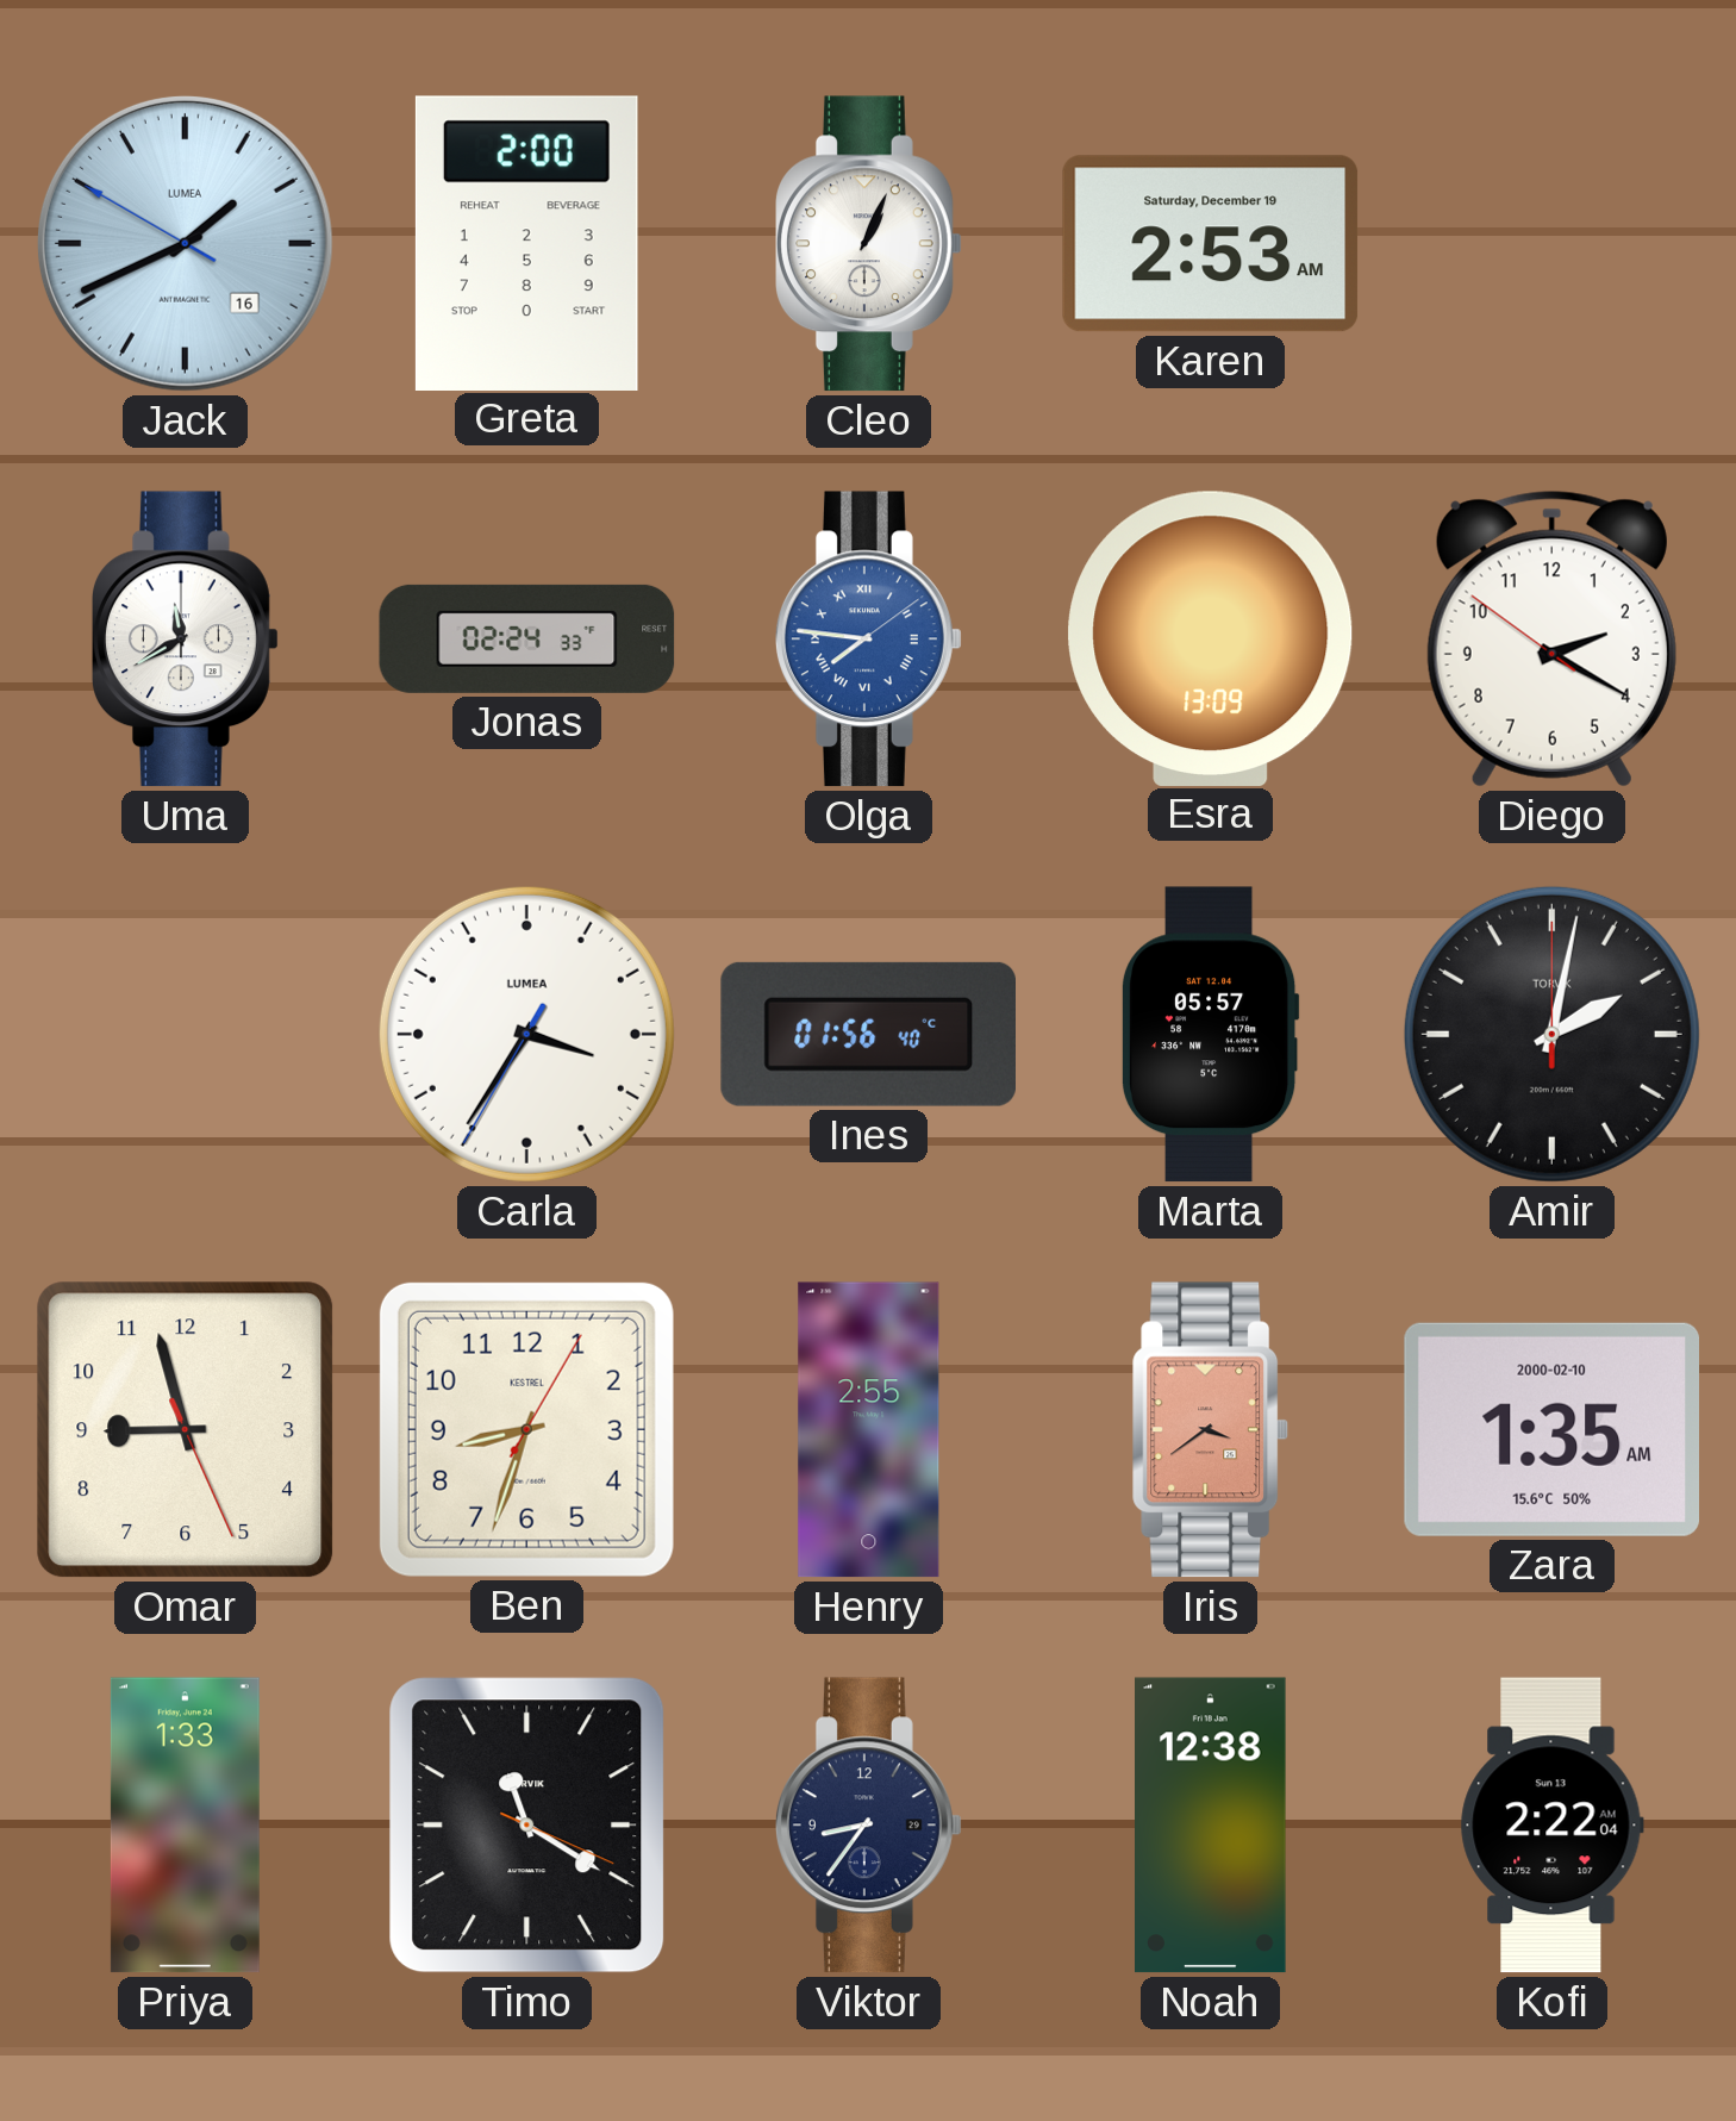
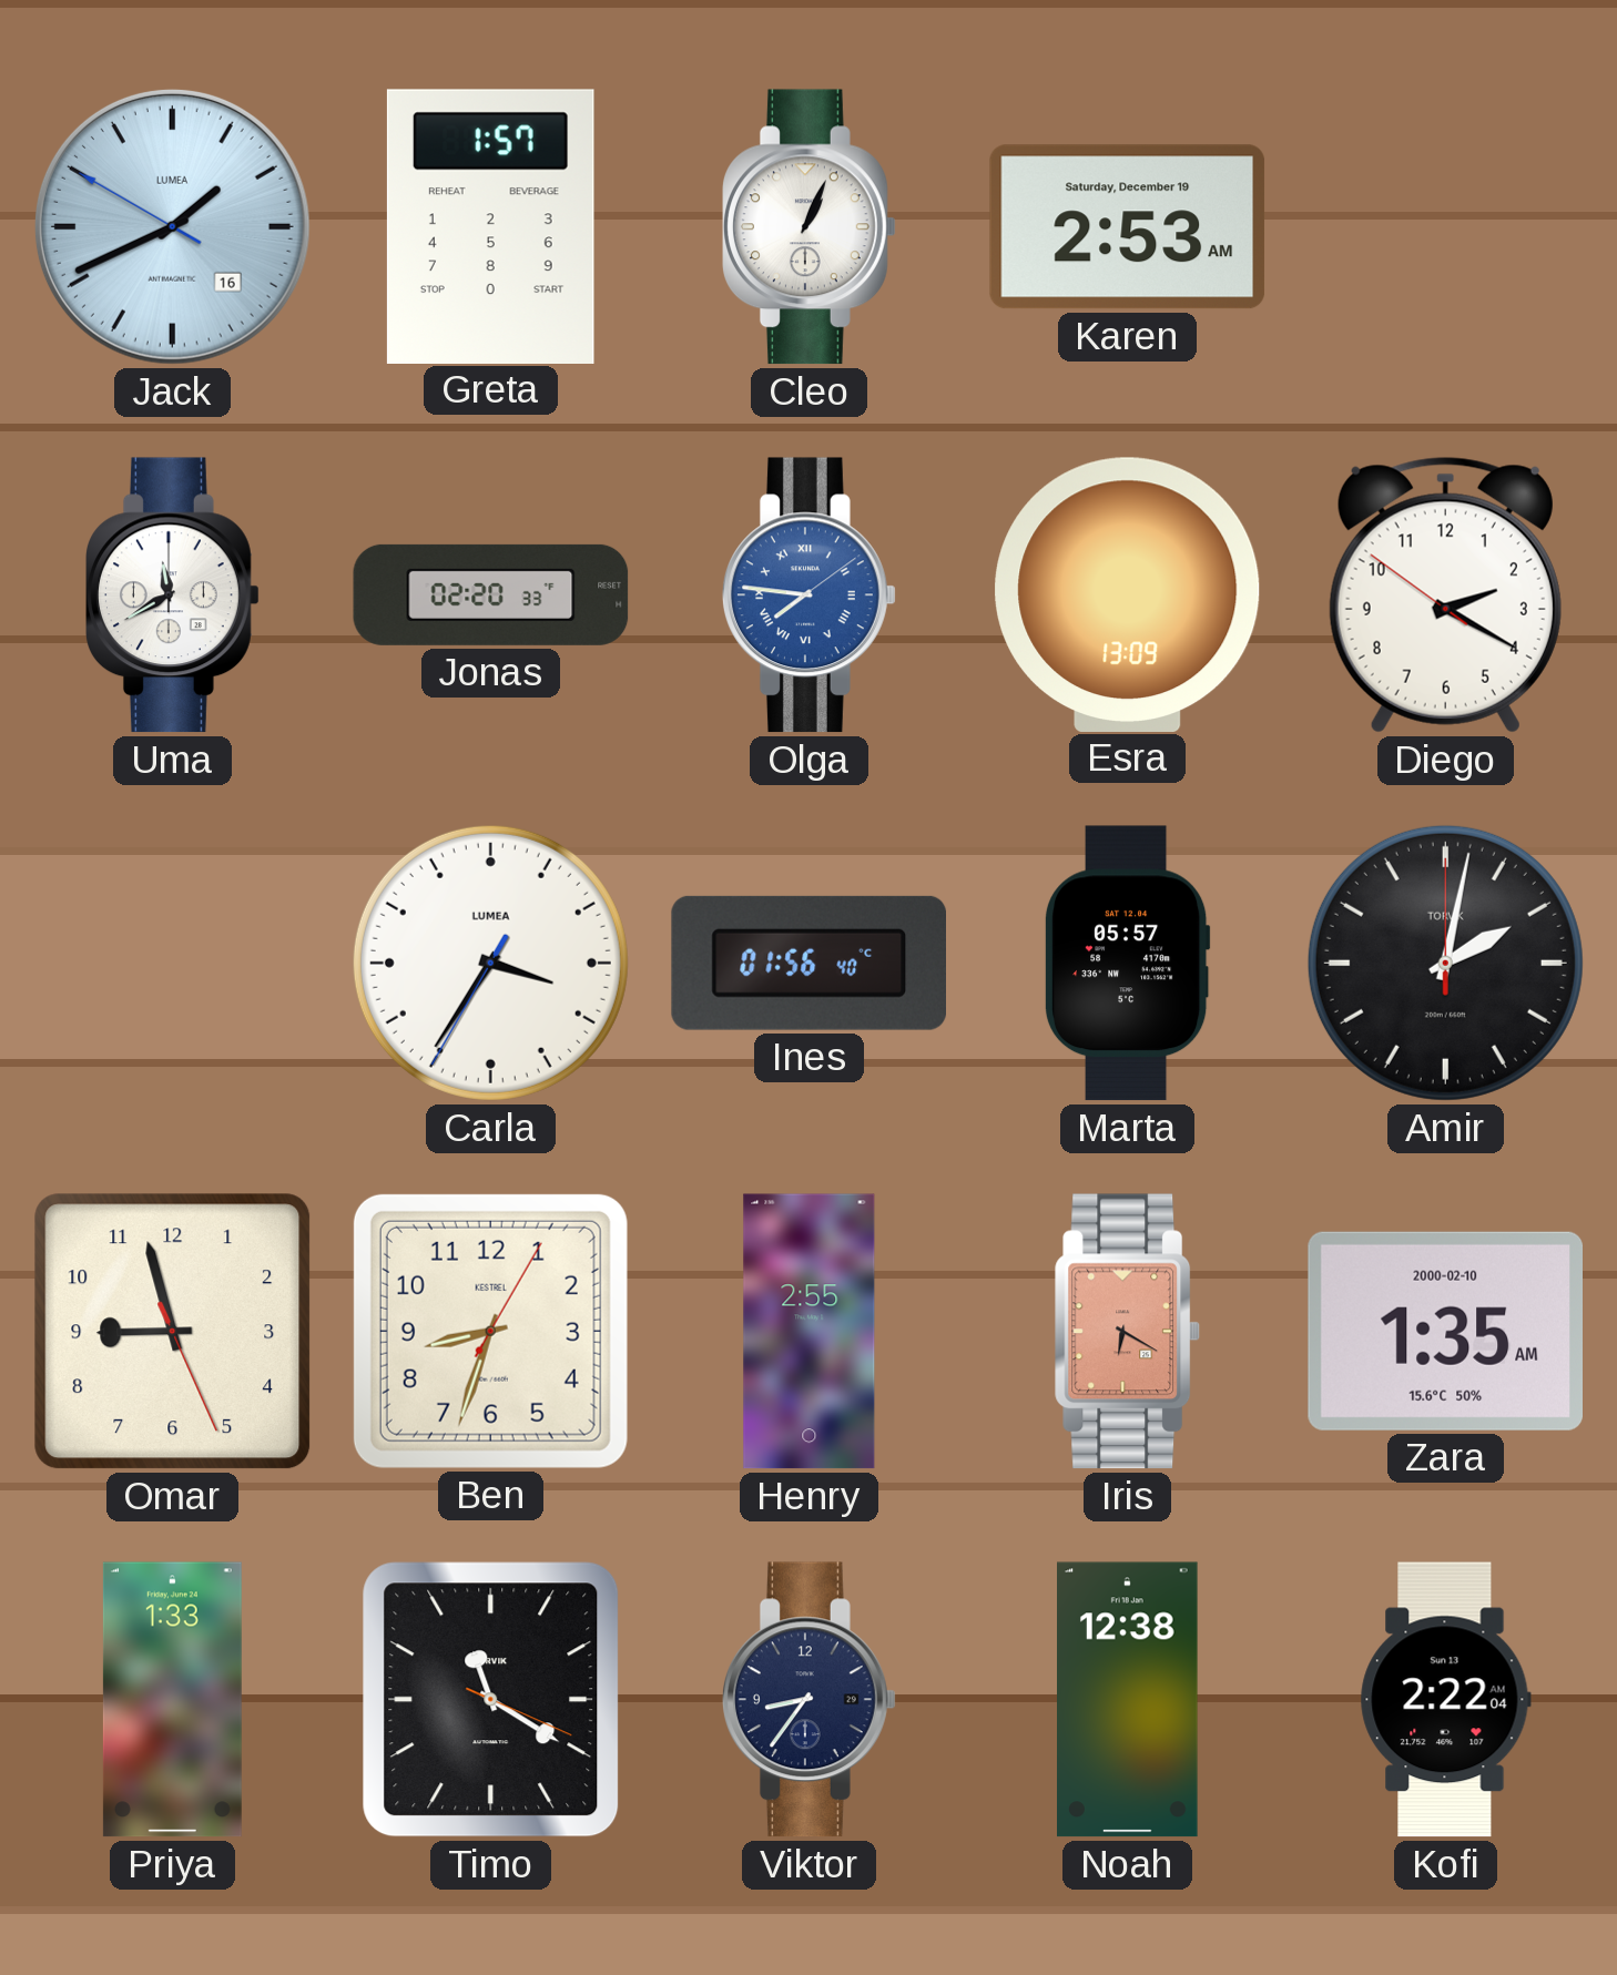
Greta: 2:00 -> 1:57 (490, 226)
Jonas: 02:24 -> 02:20 (491, 594)
Iris: 3:39 -> 6:20 (1128, 1332)
